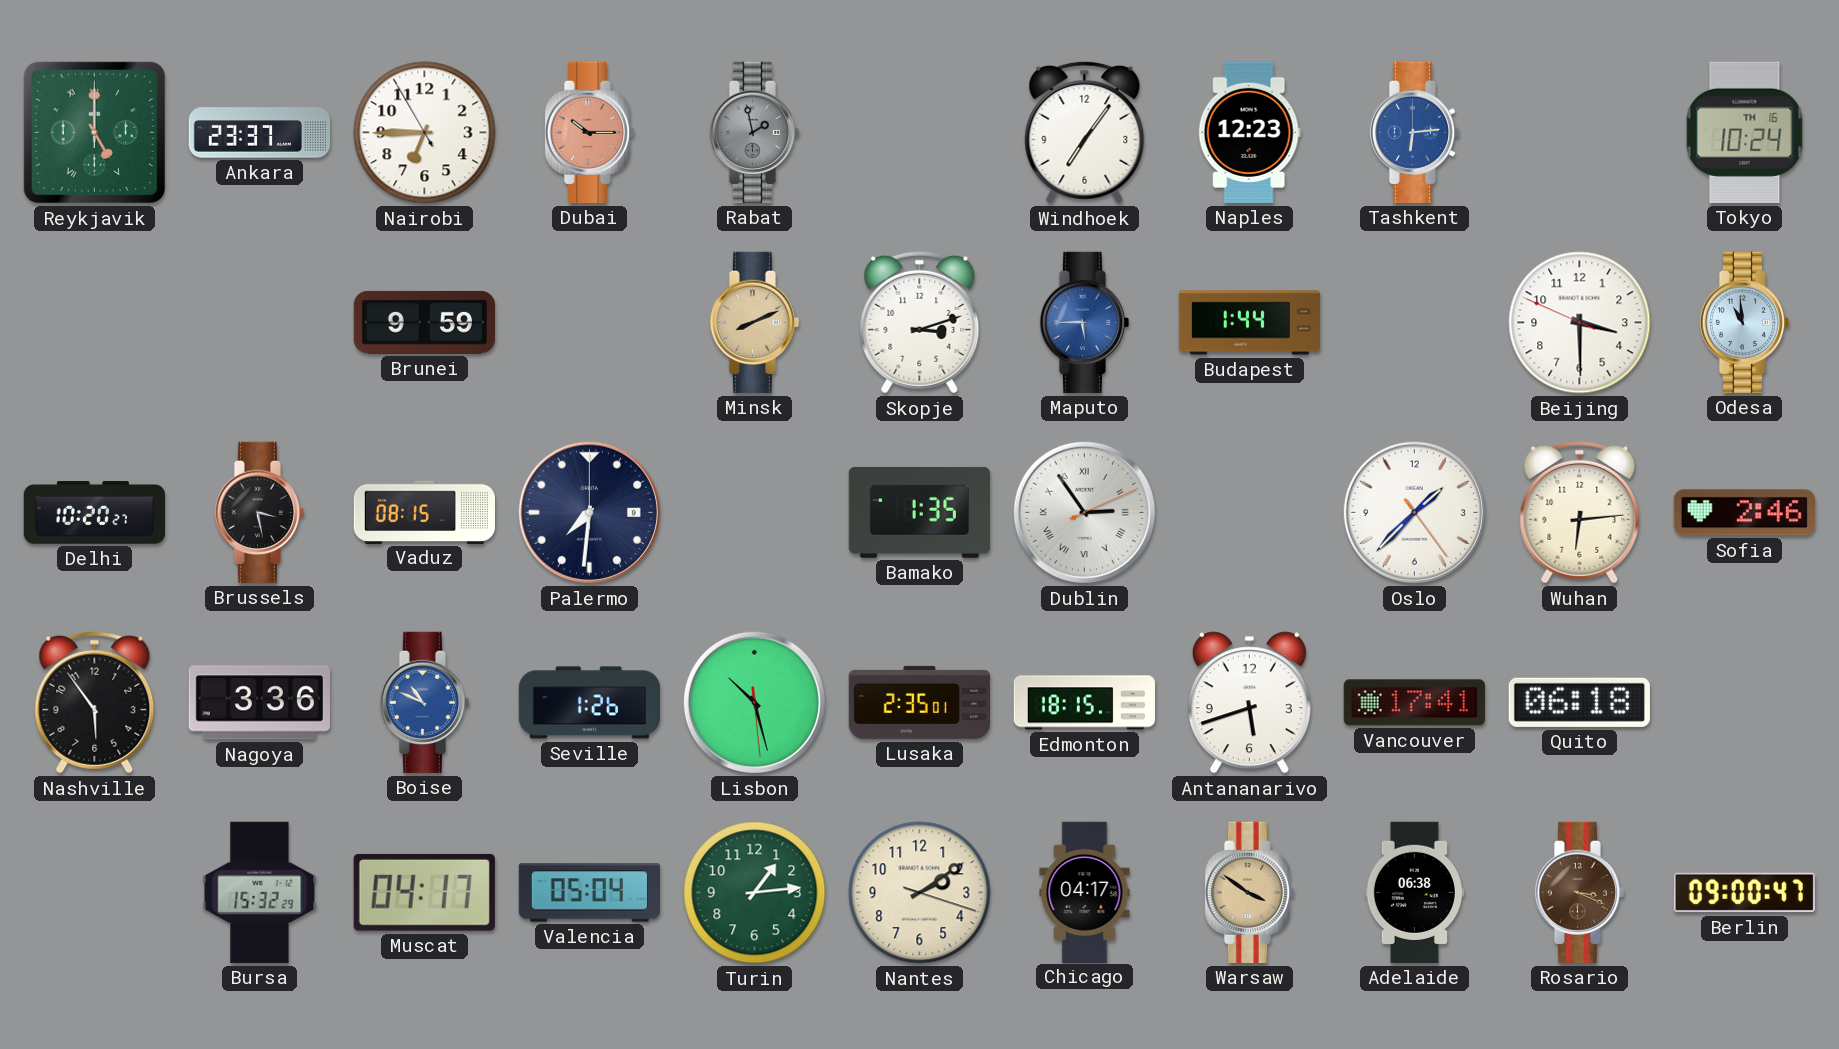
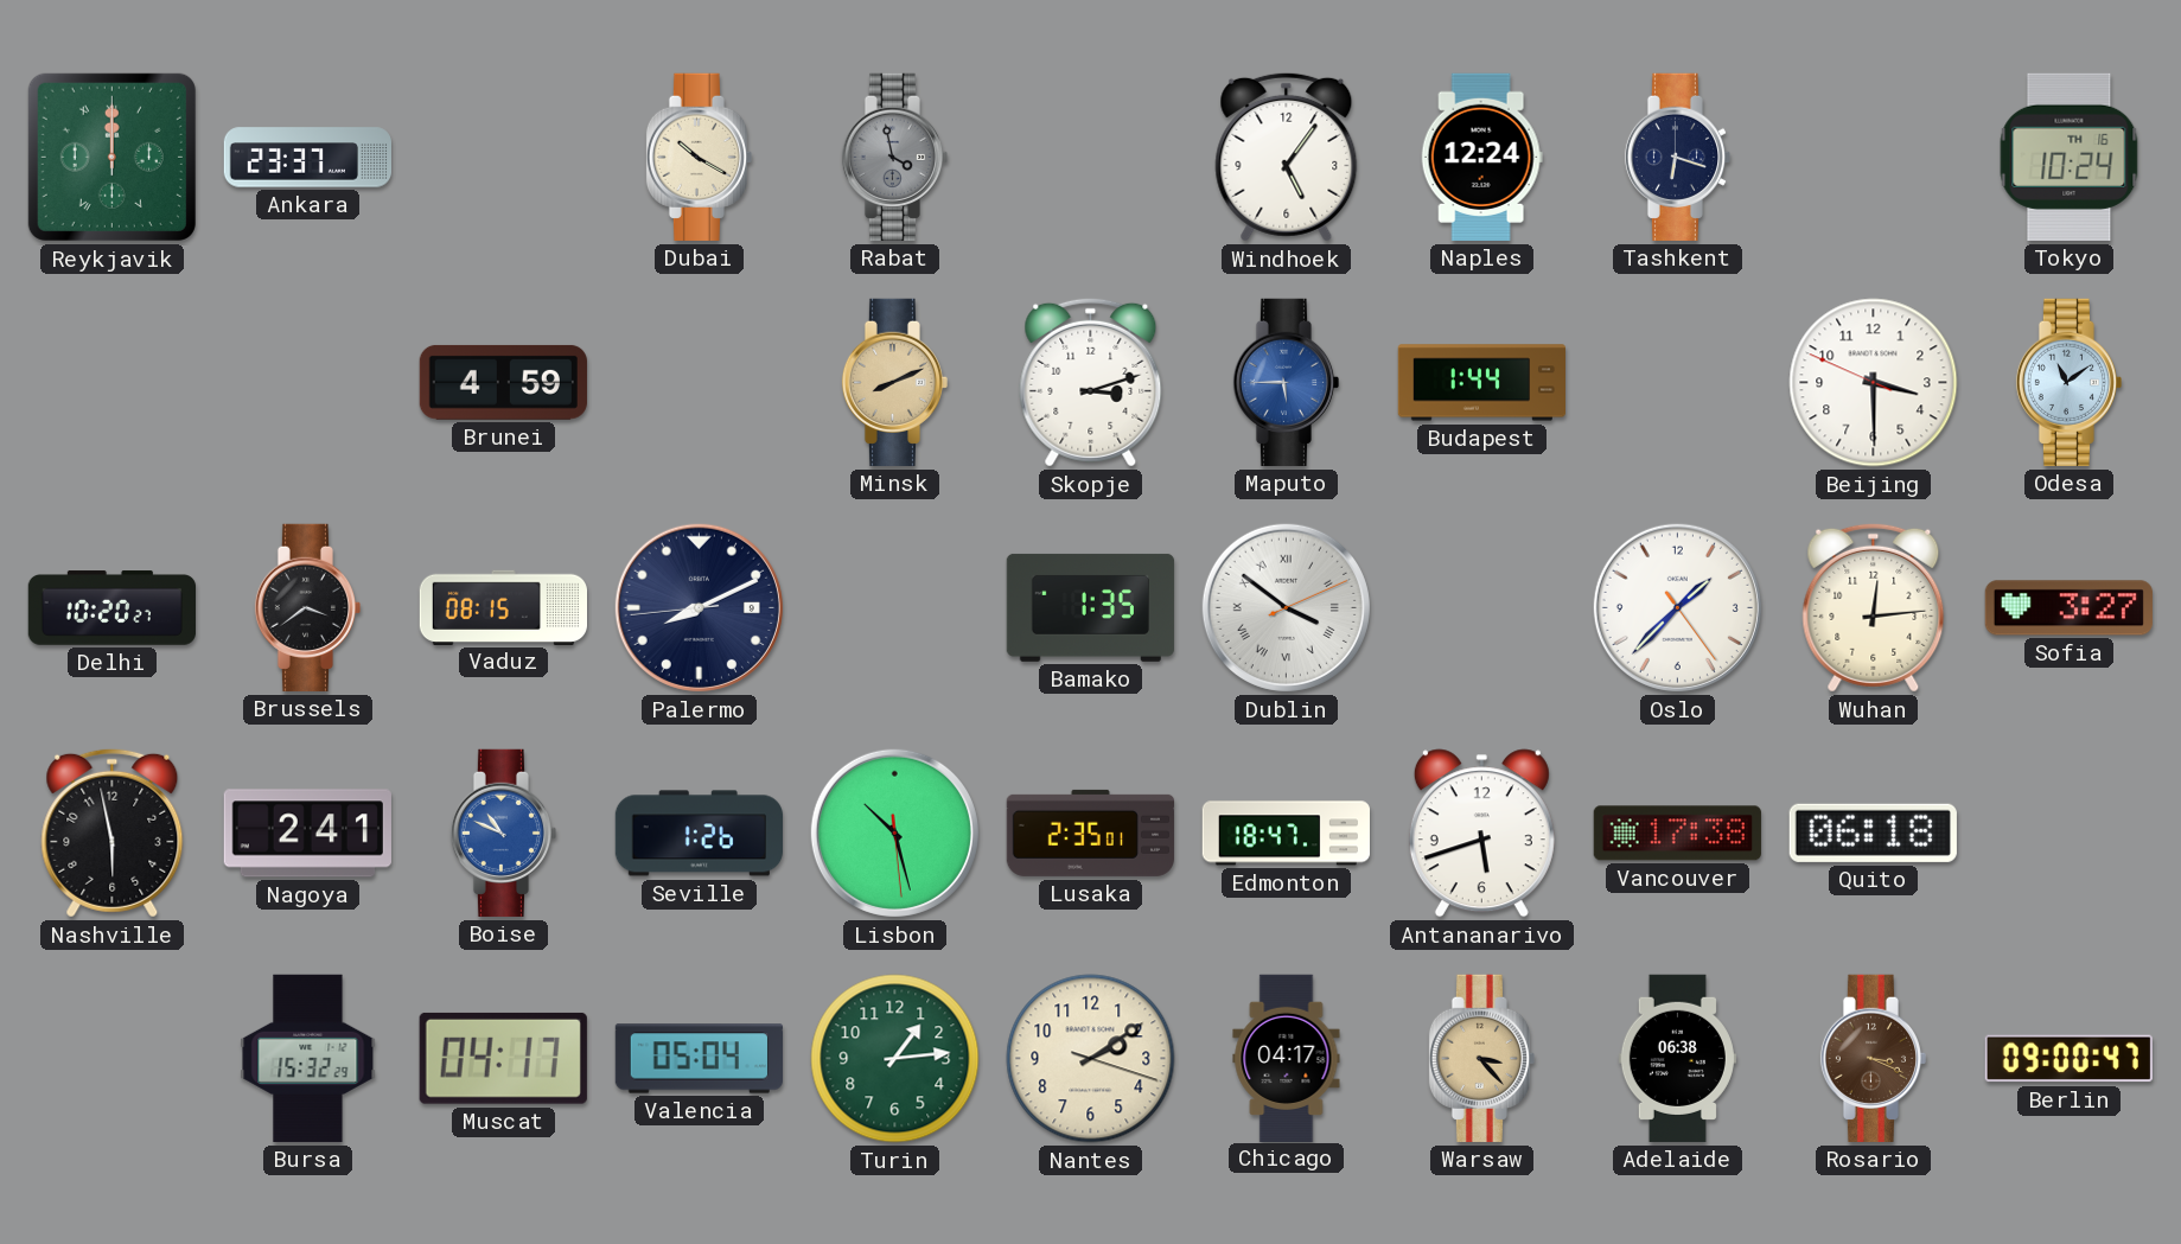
Reykjavik: 5:00 -> 12:00 (111, 157)
Nairobi: 6:44 -> none (425, 133)
Dubai: 10:15 -> 10:20 (699, 157)
Dubai dial: salmon -> cream (699, 157)
Rabat: 1:58 -> 3:58 (894, 157)
Windhoek: 7:06 -> 5:06 (1287, 157)
Naples: 12:23 -> 12:24 (1481, 157)
Tashkent: 6:14 -> 6:18 (1677, 157)
Tashkent dial: blue -> navy (1677, 157)
Brunei: 9:59 -> 4:59 (503, 382)
Odesa: 10:59 -> 11:09 (2068, 382)
Brussels: 3:28 -> 3:39 (307, 607)
Palermo: 7:31 -> 8:10 (699, 607)
Dublin: 2:54 -> 3:51 (1286, 607)
Wuhan: 6:14 -> 12:14 (1874, 607)
Sofia: 2:46 -> 3:27 (2068, 608)
Nashville: 5:54 -> 5:58 (113, 832)
Nagoya: 3:36 -> 2:41 (307, 834)
Edmonton: 18:15 -> 18:47 (1286, 834)
Vancouver: 17:41 -> 17:38 (1677, 834)
Warsaw: 3:51 -> 3:23 (1481, 1058)
